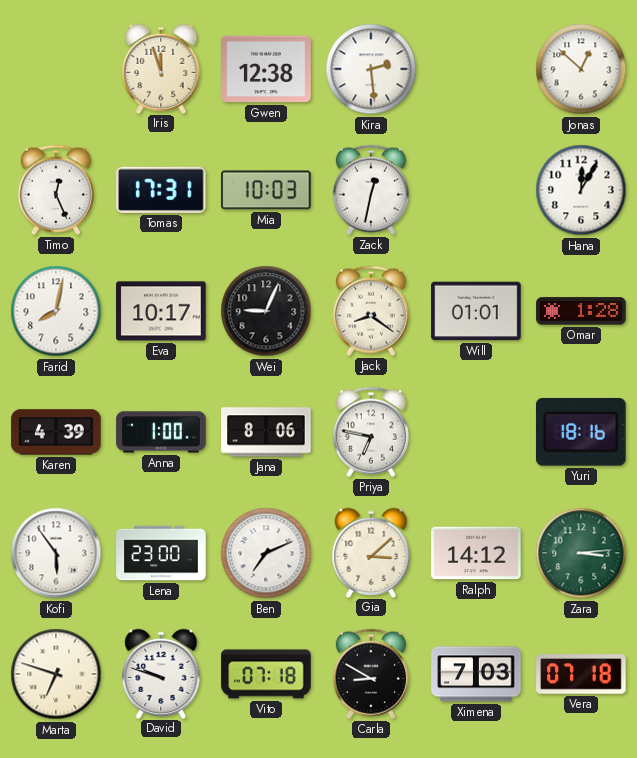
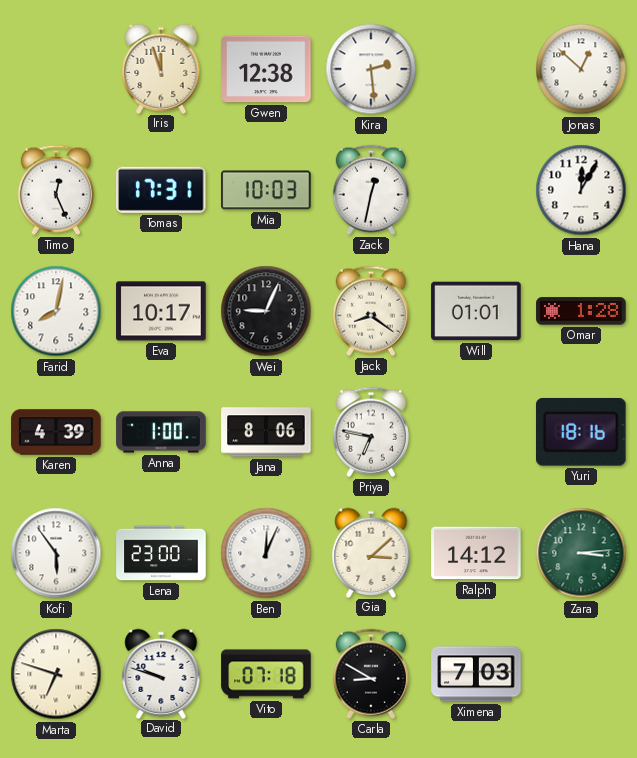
Ben: 7:11 -> 12:04 (266, 553)
Vera: 07:18 -> none (581, 674)
